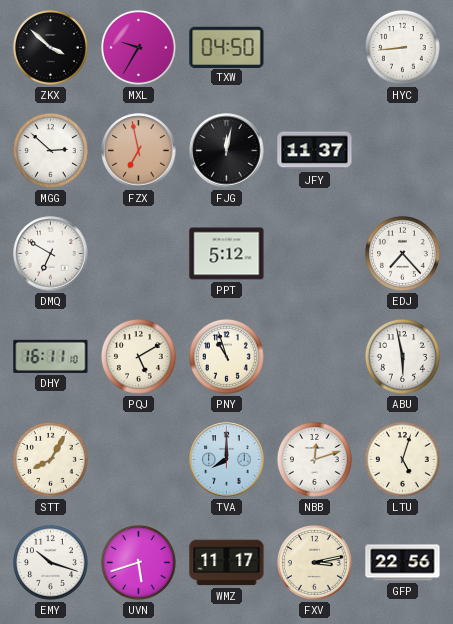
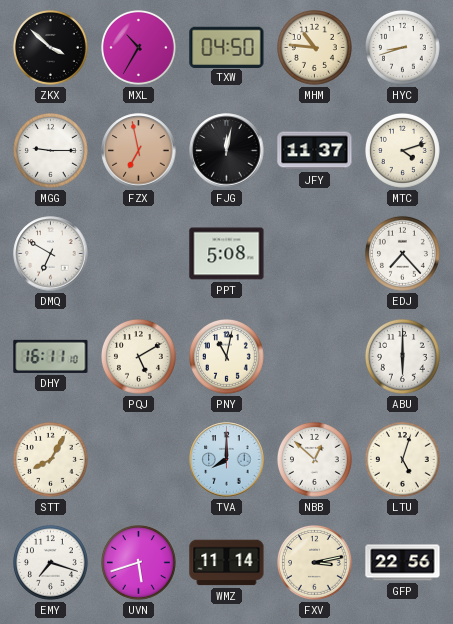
MXL: 9:35 -> 10:35 (139, 48)
MHM: none -> 10:46 (315, 48)
HYC: 8:44 -> 8:42 (403, 48)
MGG: 2:52 -> 9:15 (51, 151)
MTC: none -> 4:12 (403, 151)
PPT: 5:12 -> 5:08 (227, 254)
PNY: 10:57 -> 11:02 (227, 357)
ABU: 5:58 -> 6:00 (403, 357)
NBB: 12:12 -> 12:52 (315, 460)
EMY: 10:18 -> 7:18 (51, 563)
WMZ: 11:17 -> 11:14 (227, 563)
